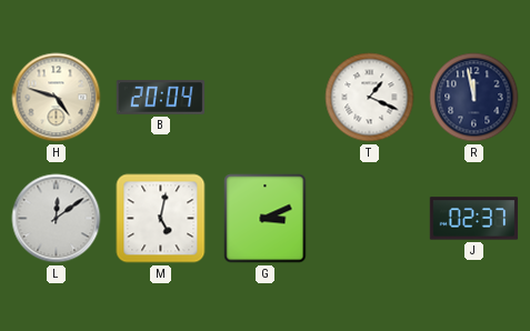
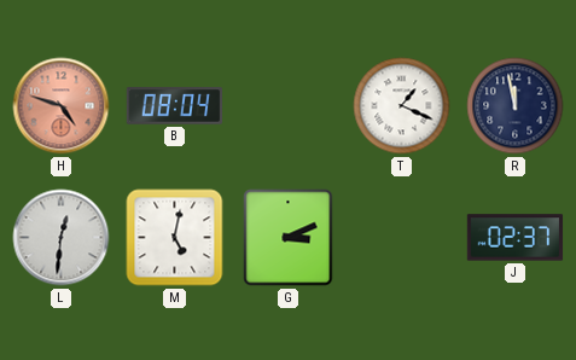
H dial: cream -> salmon (62, 106)
B: 20:04 -> 08:04 (175, 106)
L: 12:09 -> 12:31 (62, 238)
